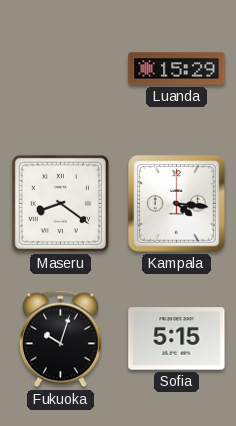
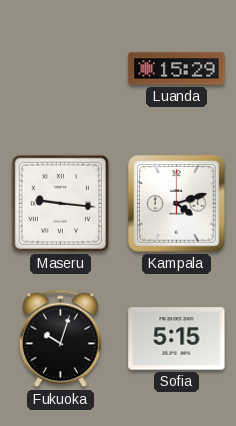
Maseru: 8:21 -> 9:16 (60, 203)
Kampala: 4:16 -> 4:12 (177, 204)
